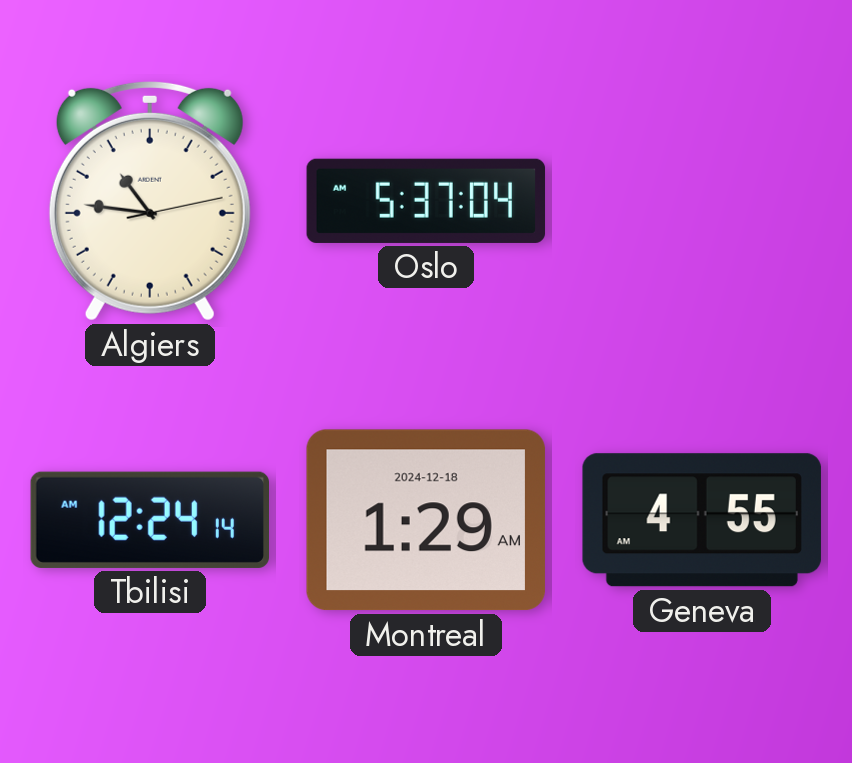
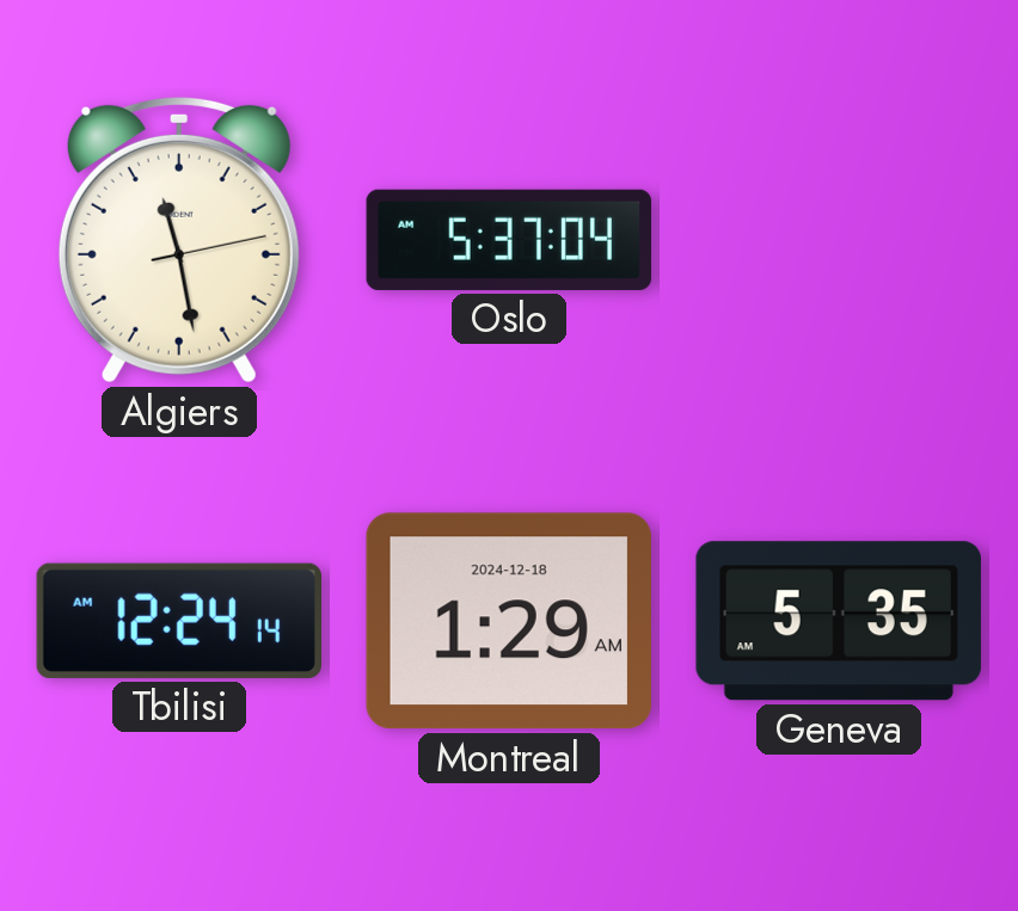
Algiers: 10:46 -> 11:28 (179, 240)
Geneva: 4:55 -> 5:35 (839, 621)
